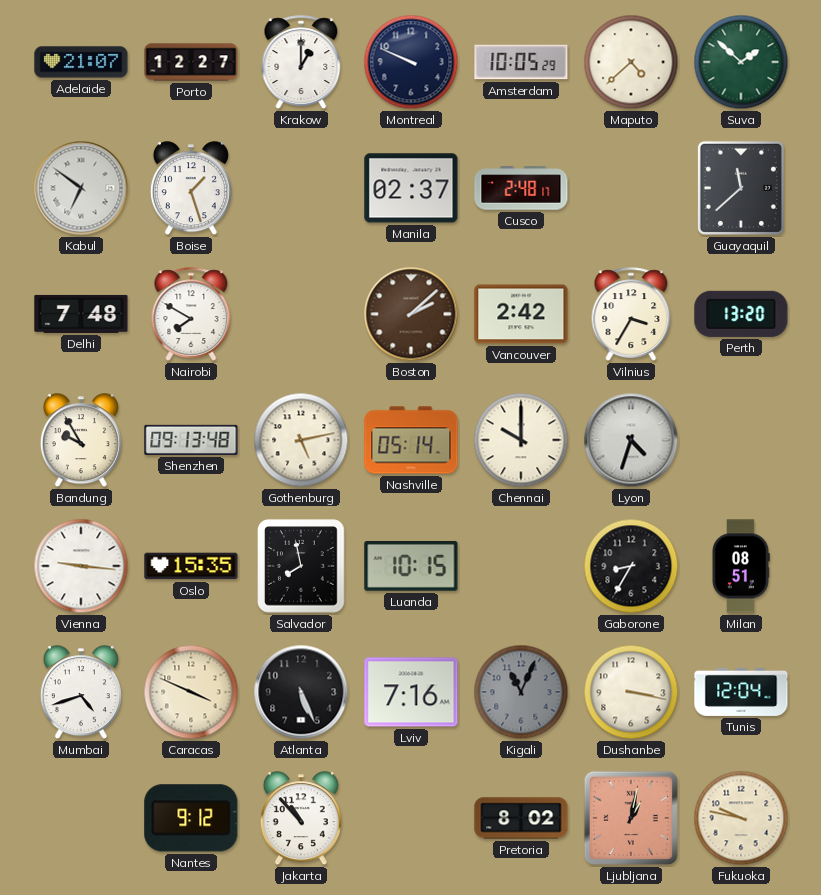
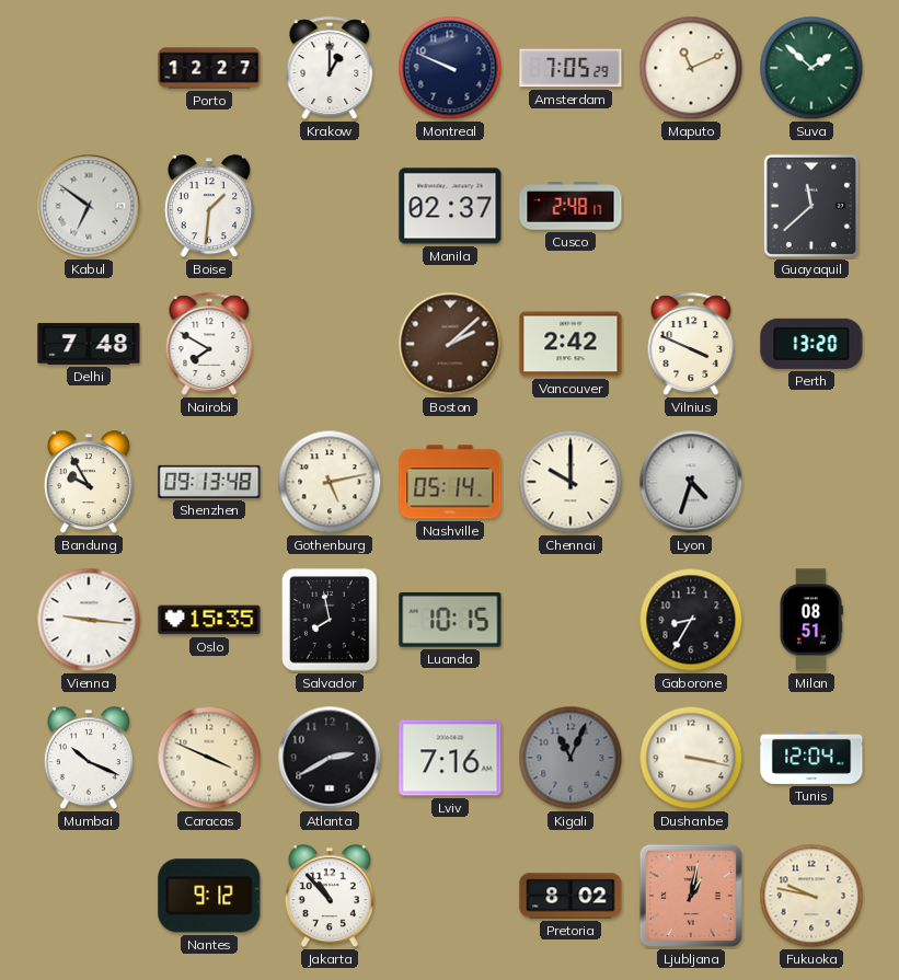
Adelaide: 21:07 -> none (81, 62)
Amsterdam: 10:05 -> 7:05 (570, 68)
Maputo: 4:38 -> 11:11 (691, 68)
Boise: 1:27 -> 1:31 (209, 207)
Vilnius: 3:35 -> 3:49 (691, 344)
Mumbai: 4:42 -> 10:19 (89, 759)
Atlanta: 5:26 -> 2:40 (330, 758)
